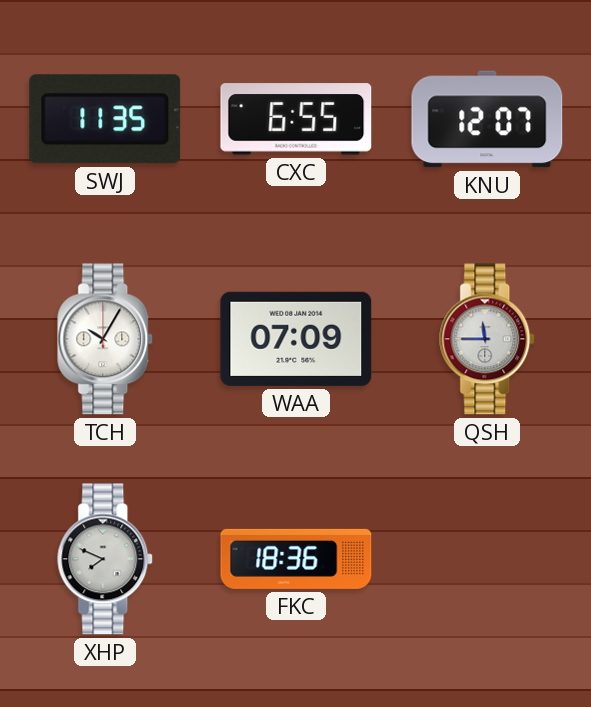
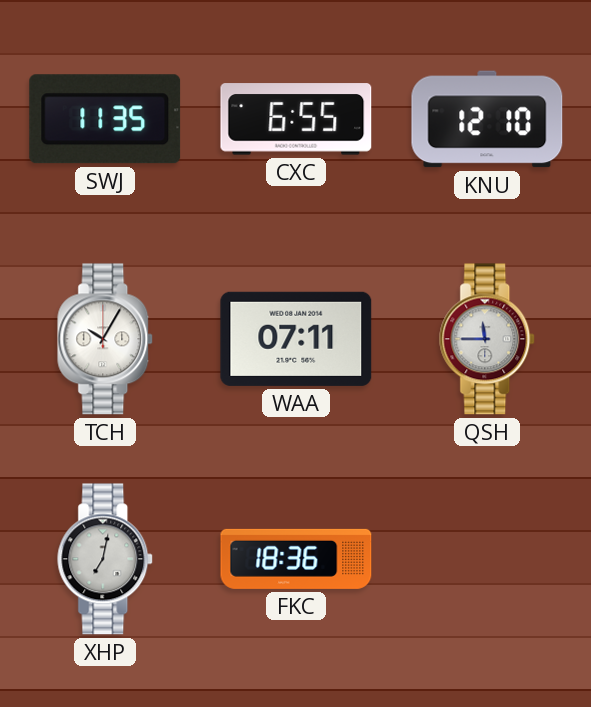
KNU: 12:07 -> 12:10 (487, 119)
WAA: 07:09 -> 07:11 (296, 339)
XHP: 7:49 -> 7:02 (106, 559)
